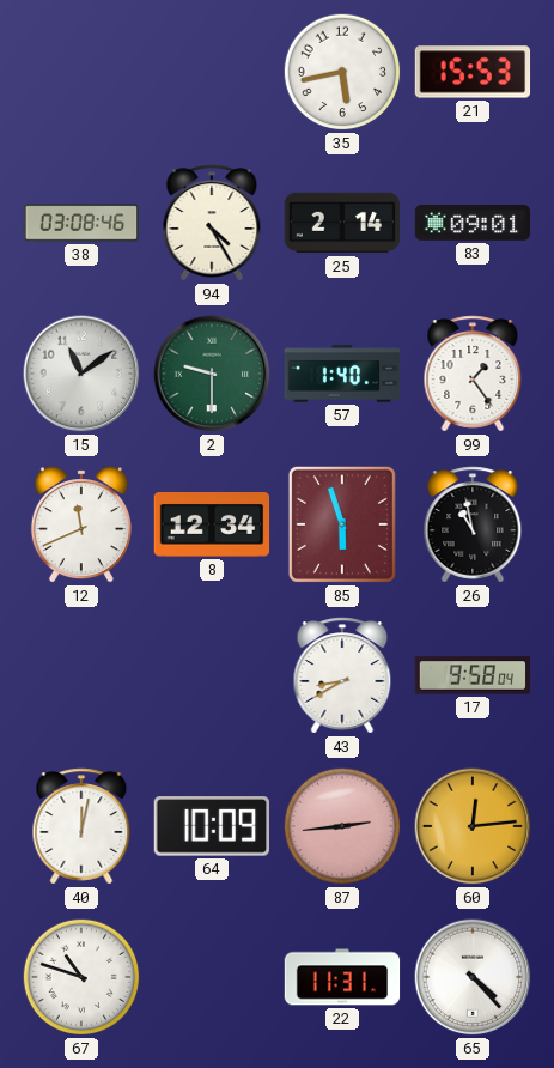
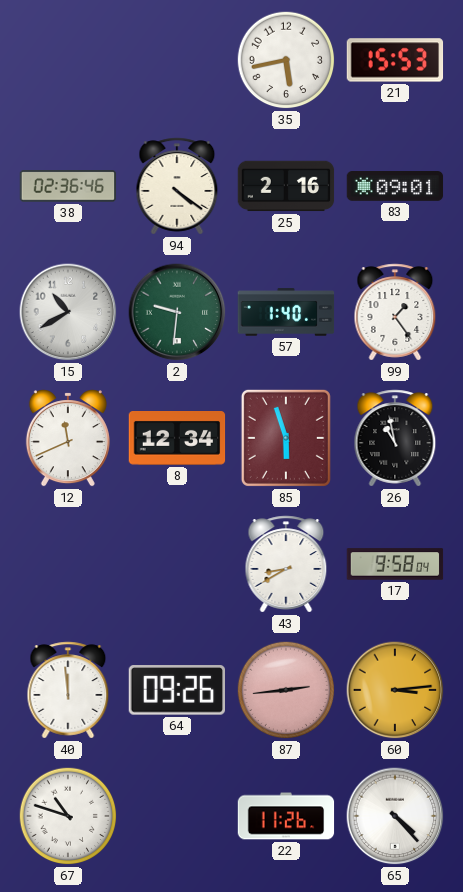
38: 03:08 -> 02:36 (68, 186)
94: 4:25 -> 4:21 (177, 186)
25: 2:14 -> 2:16 (286, 186)
15: 11:09 -> 10:40 (68, 312)
2: 9:30 -> 9:31 (177, 312)
40: 12:02 -> 11:59 (68, 690)
64: 10:09 -> 09:26 (176, 690)
60: 12:14 -> 3:14 (395, 690)
22: 11:31 -> 11:26 (286, 816)
